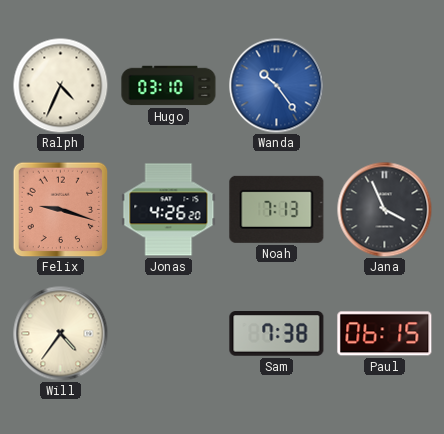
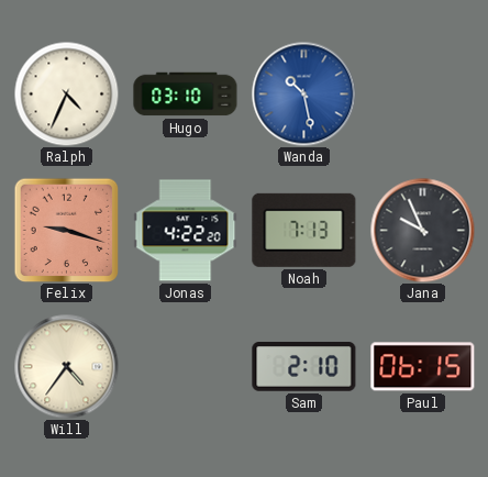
Wanda: 10:24 -> 10:28 (303, 93)
Jonas: 4:26 -> 4:22 (186, 231)
Jana: 3:56 -> 9:56 (422, 230)
Sam: 7:38 -> 2:10 (304, 367)
